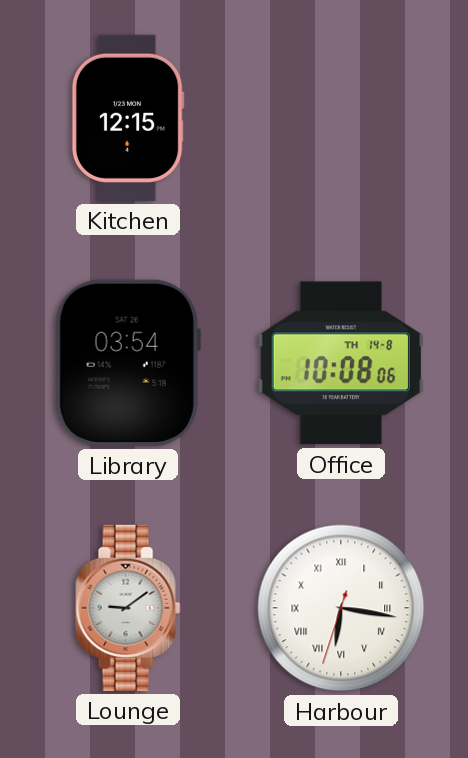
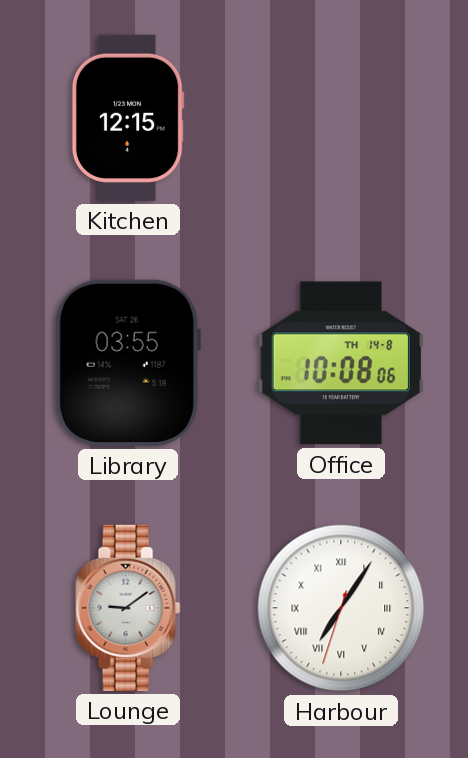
Library: 03:54 -> 03:55 (128, 363)
Harbour: 6:16 -> 7:05 (341, 608)
